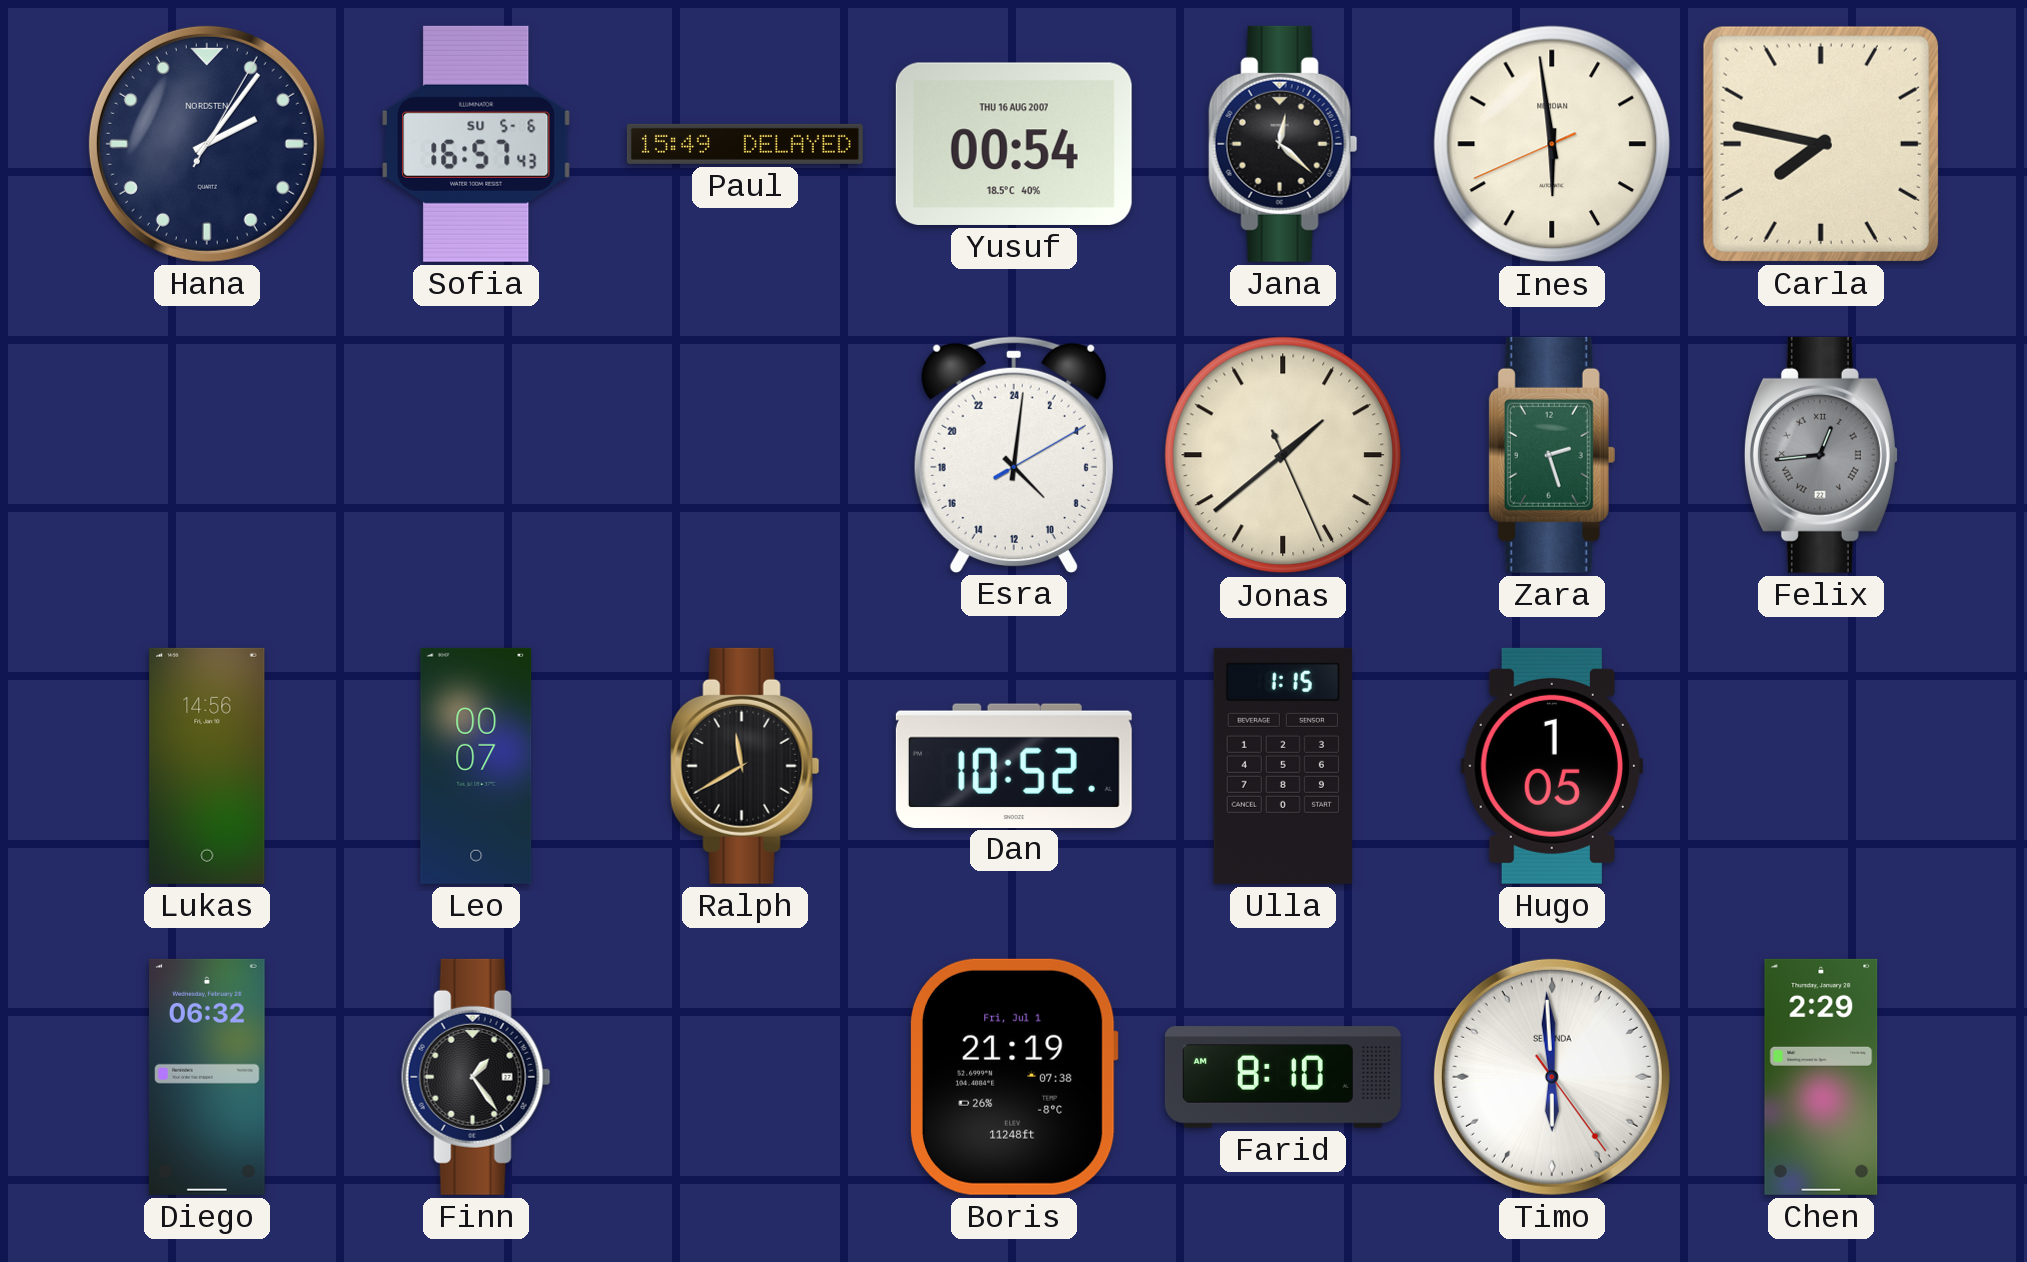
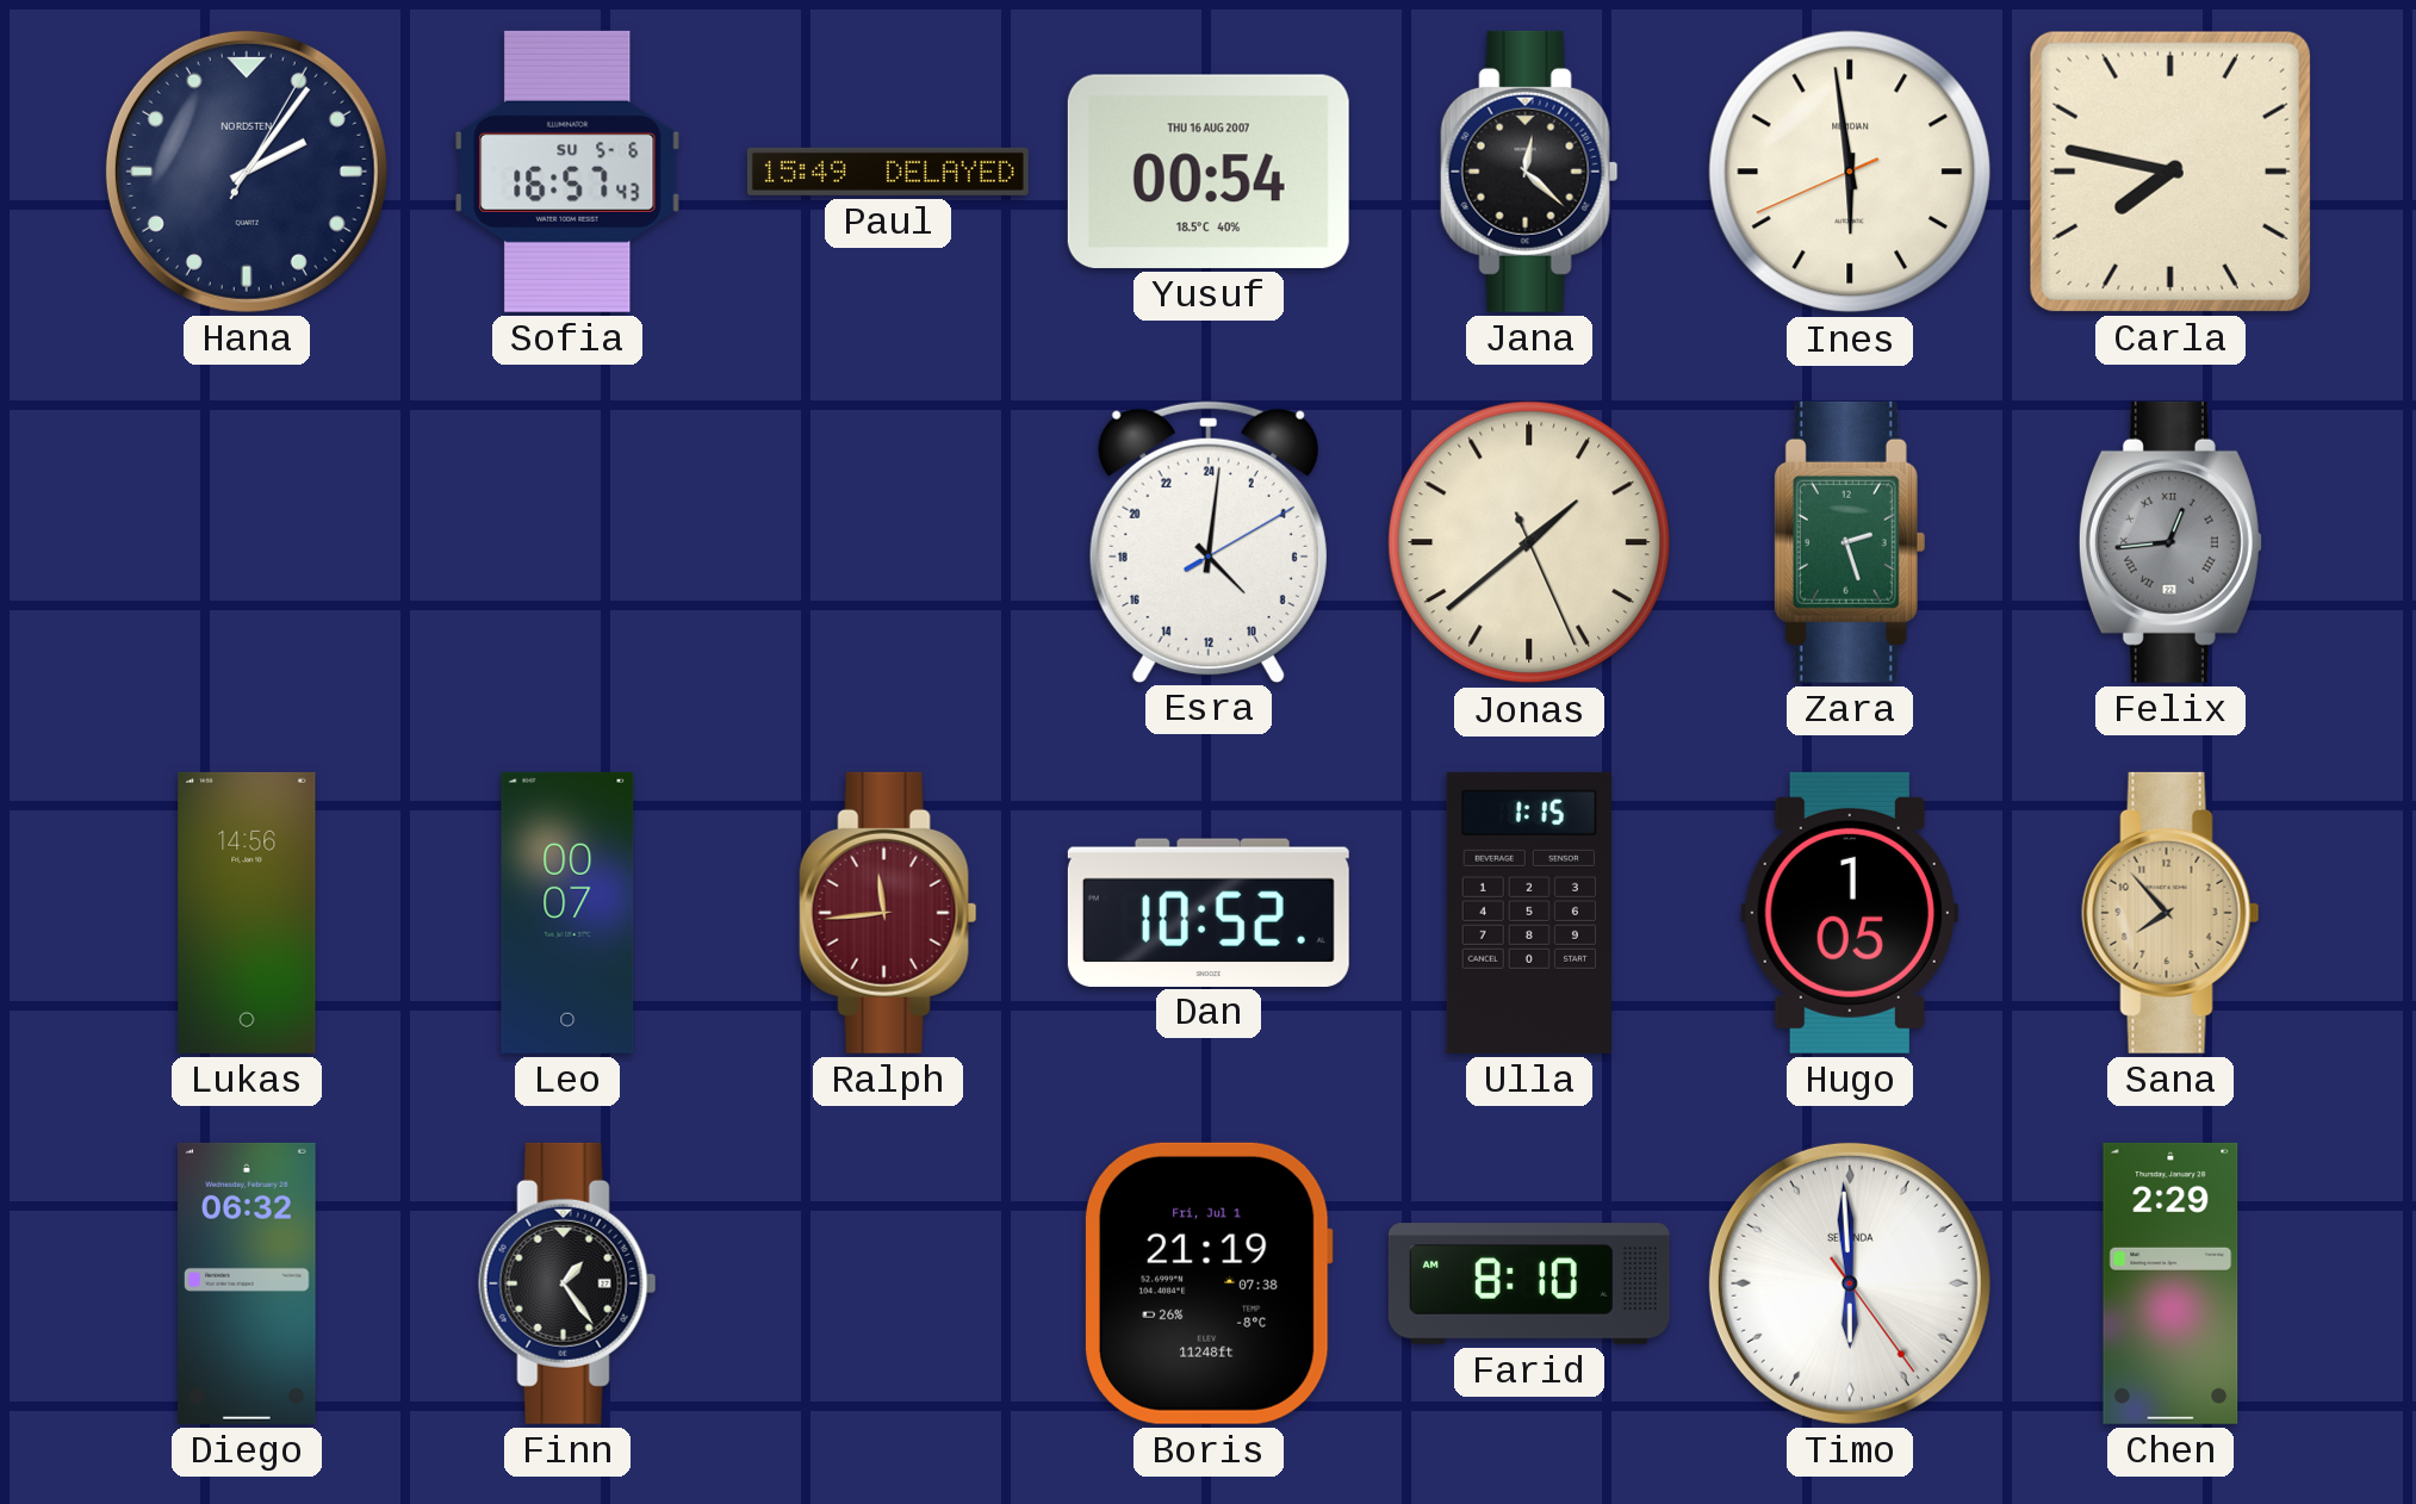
Ralph: 11:40 -> 11:44 (888, 913)
Ralph dial: black -> burgundy (888, 913)
Sana: none -> 7:53 (2170, 913)
